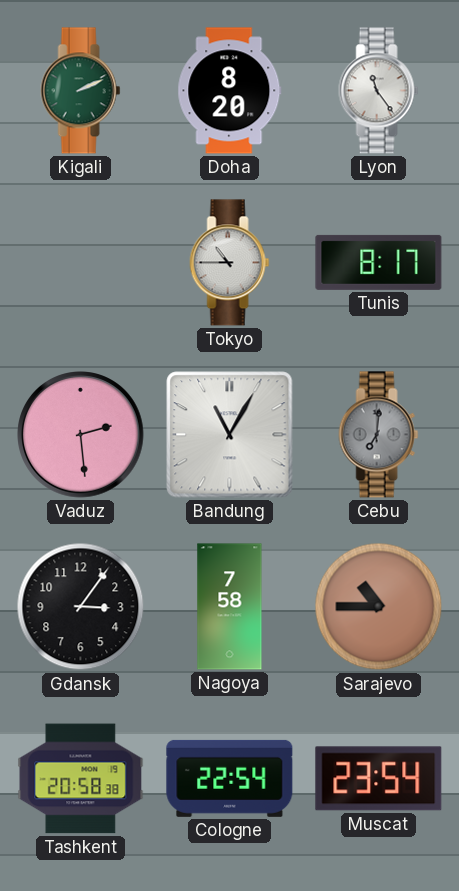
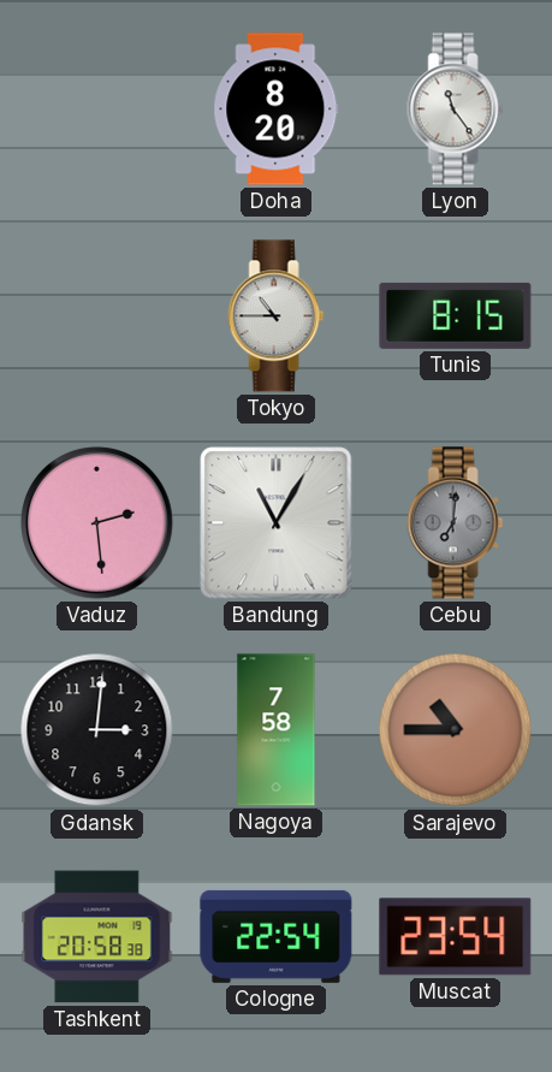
Kigali: 2:11 -> none (81, 91)
Tunis: 8:17 -> 8:15 (456, 315)
Gdansk: 3:06 -> 3:01 (97, 730)
